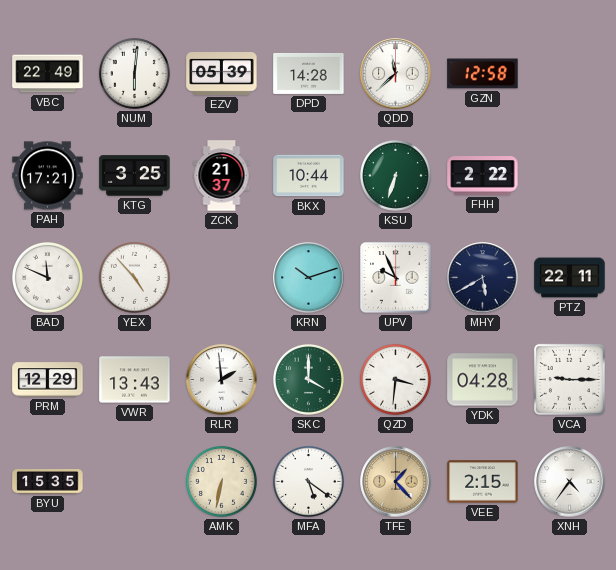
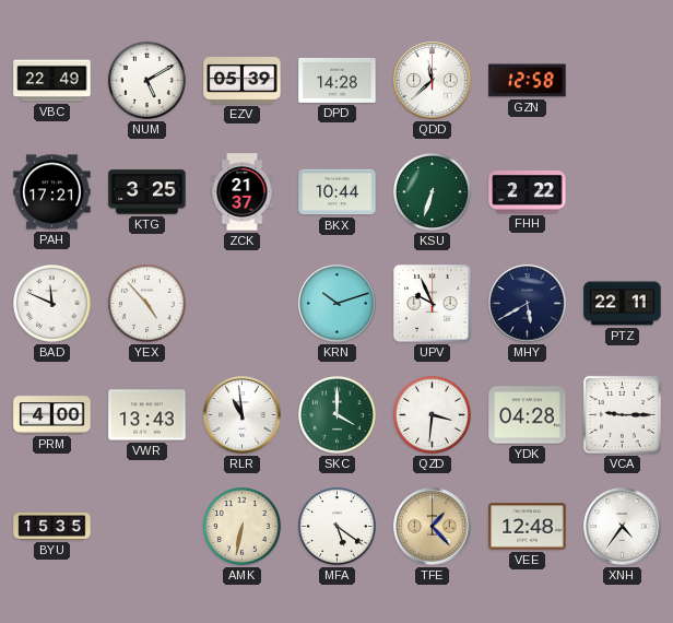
NUM: 6:01 -> 5:10 (146, 80)
PRM: 12:29 -> 4:00 (52, 415)
RLR: 1:59 -> 10:59 (243, 415)
VEE: 2:15 -> 12:48 (528, 527)
